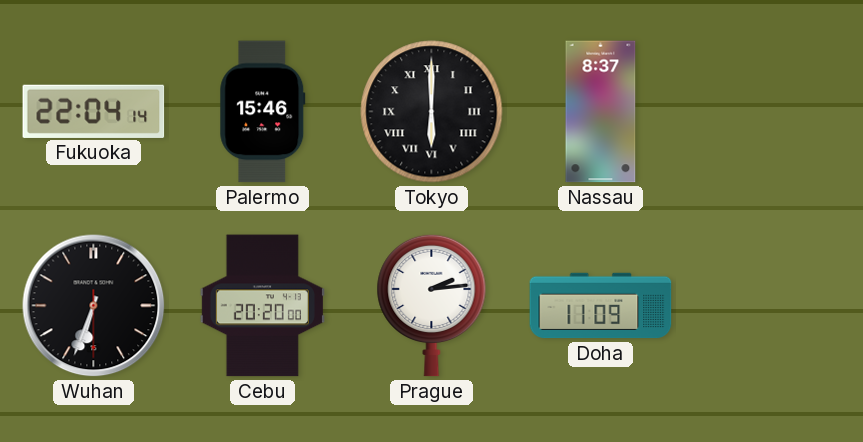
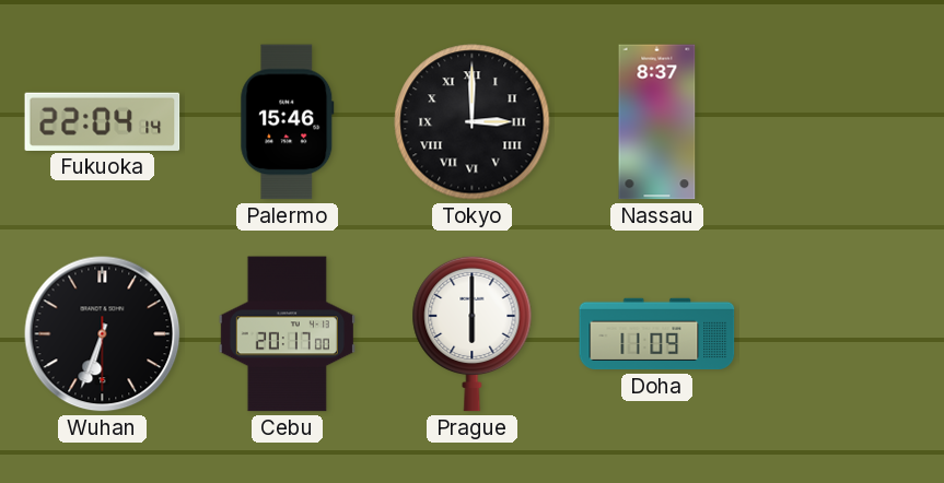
Tokyo: 6:00 -> 3:00 (473, 122)
Cebu: 20:20 -> 20:17 (287, 334)
Prague: 2:14 -> 6:00 (473, 333)
